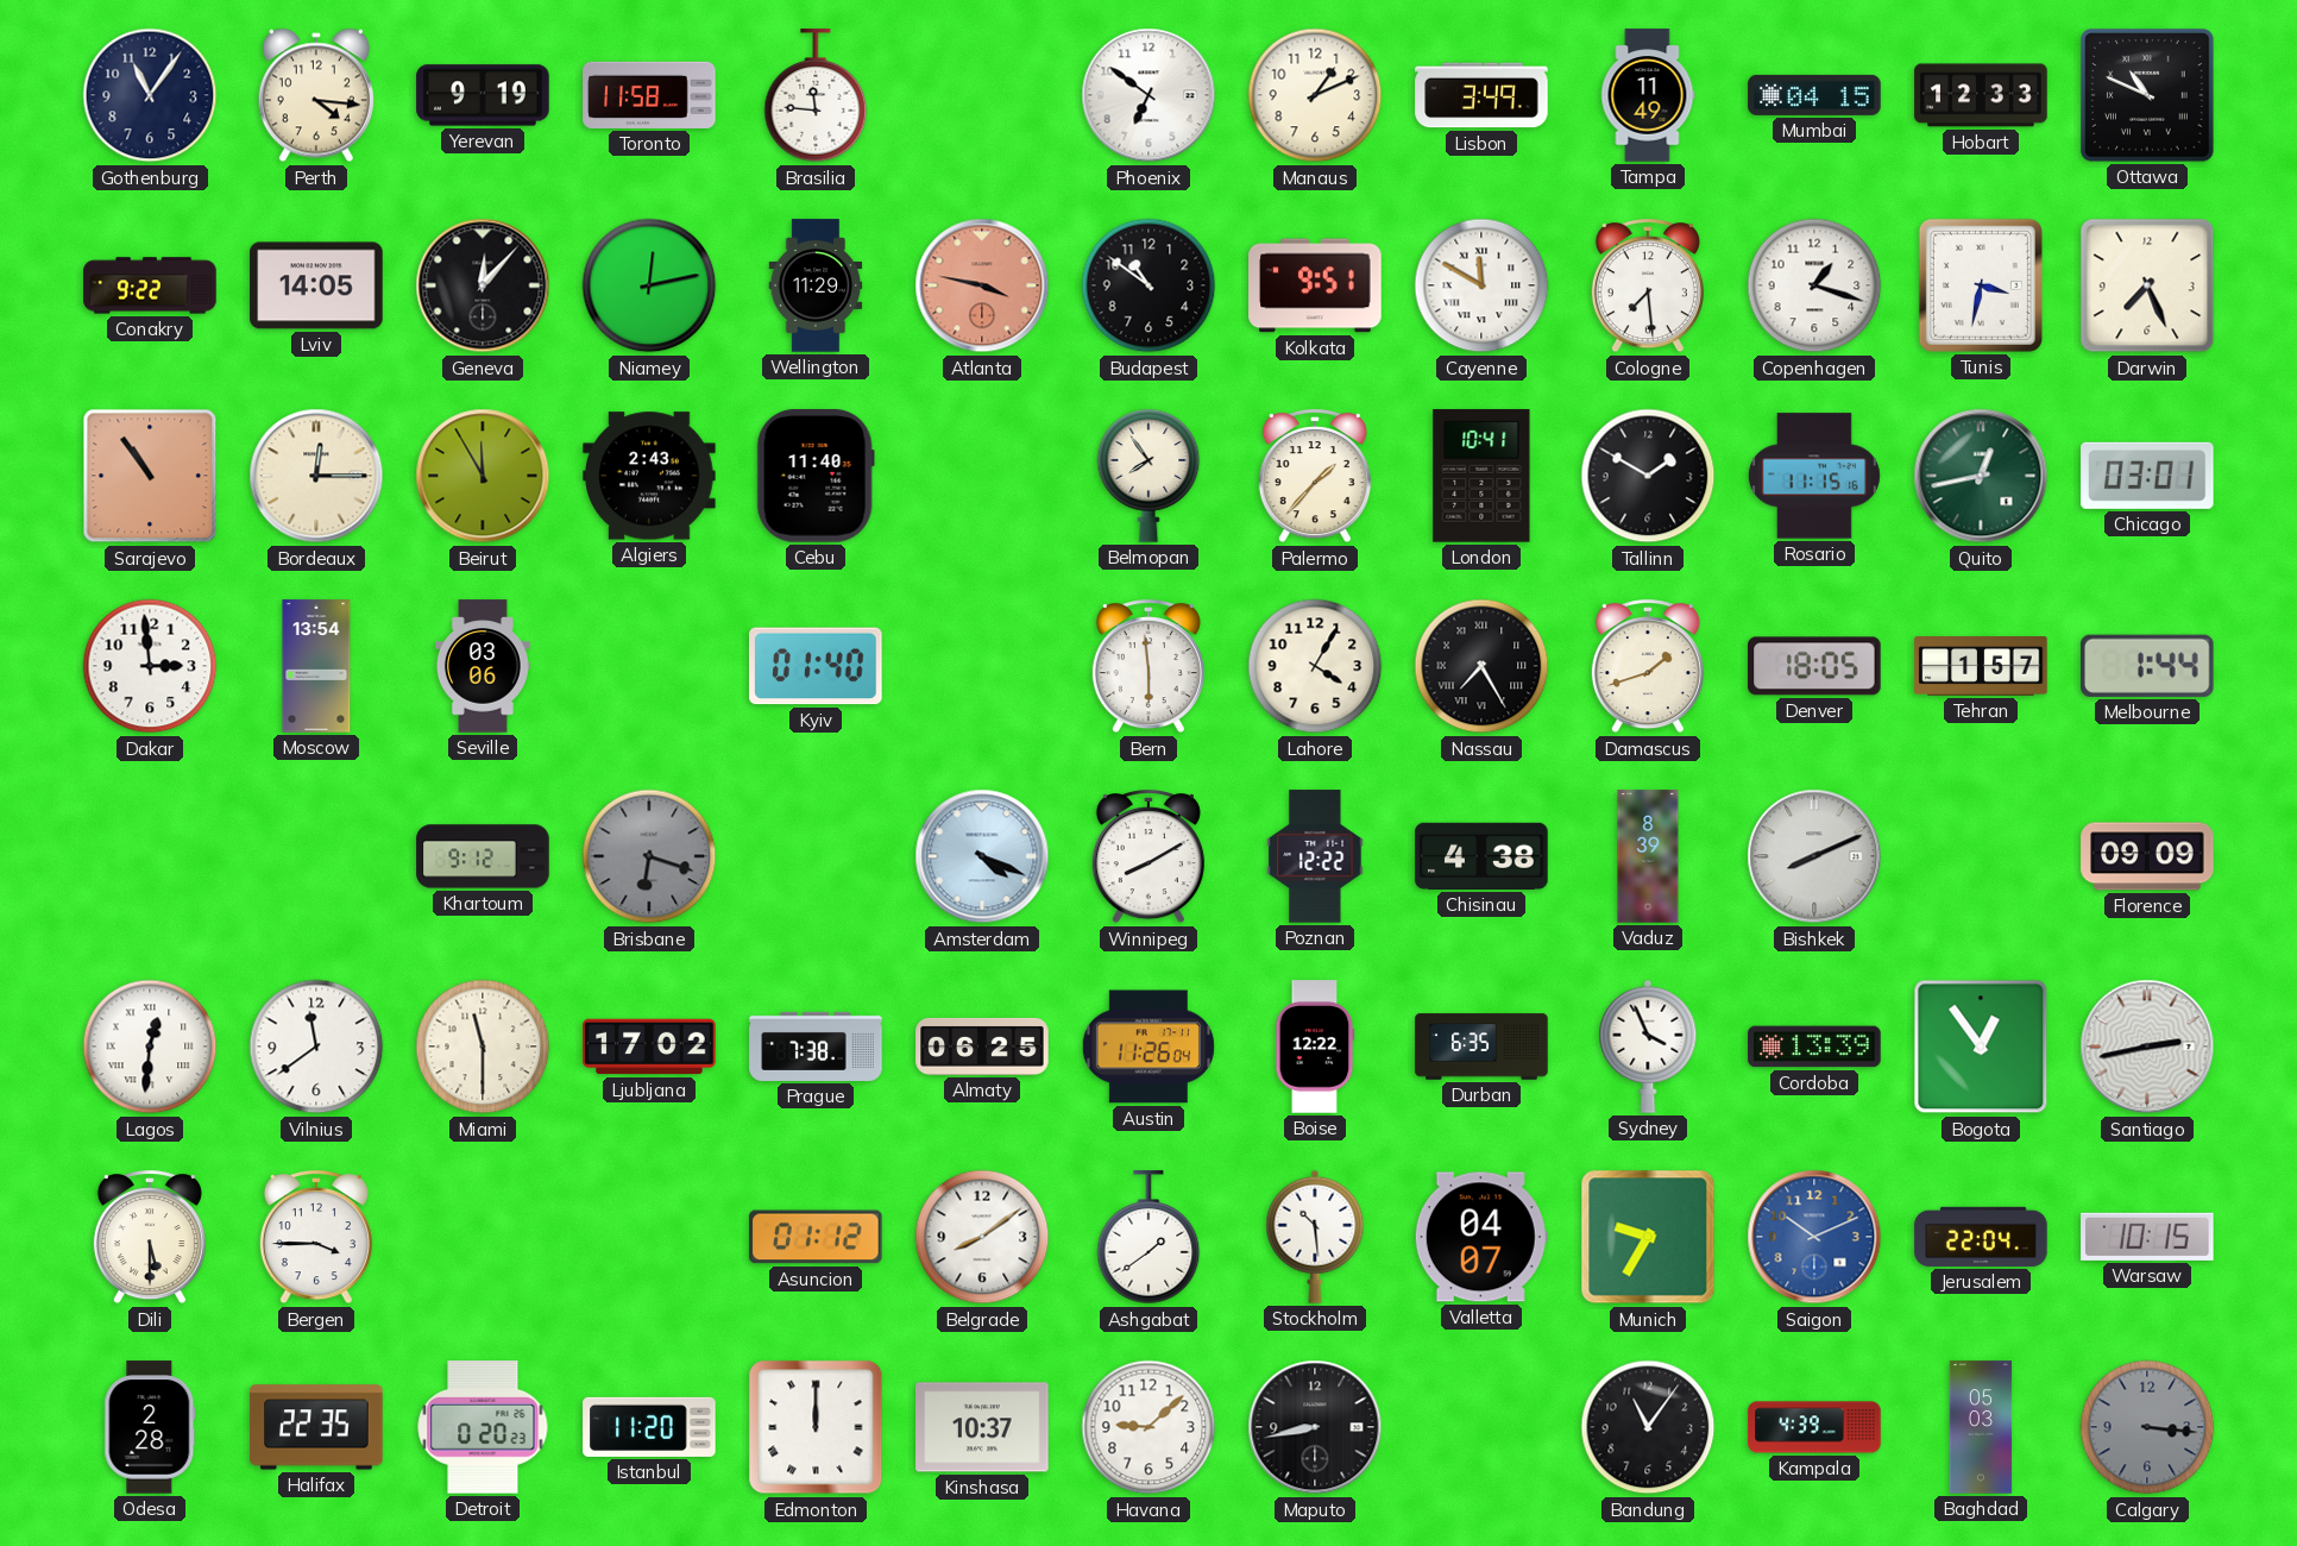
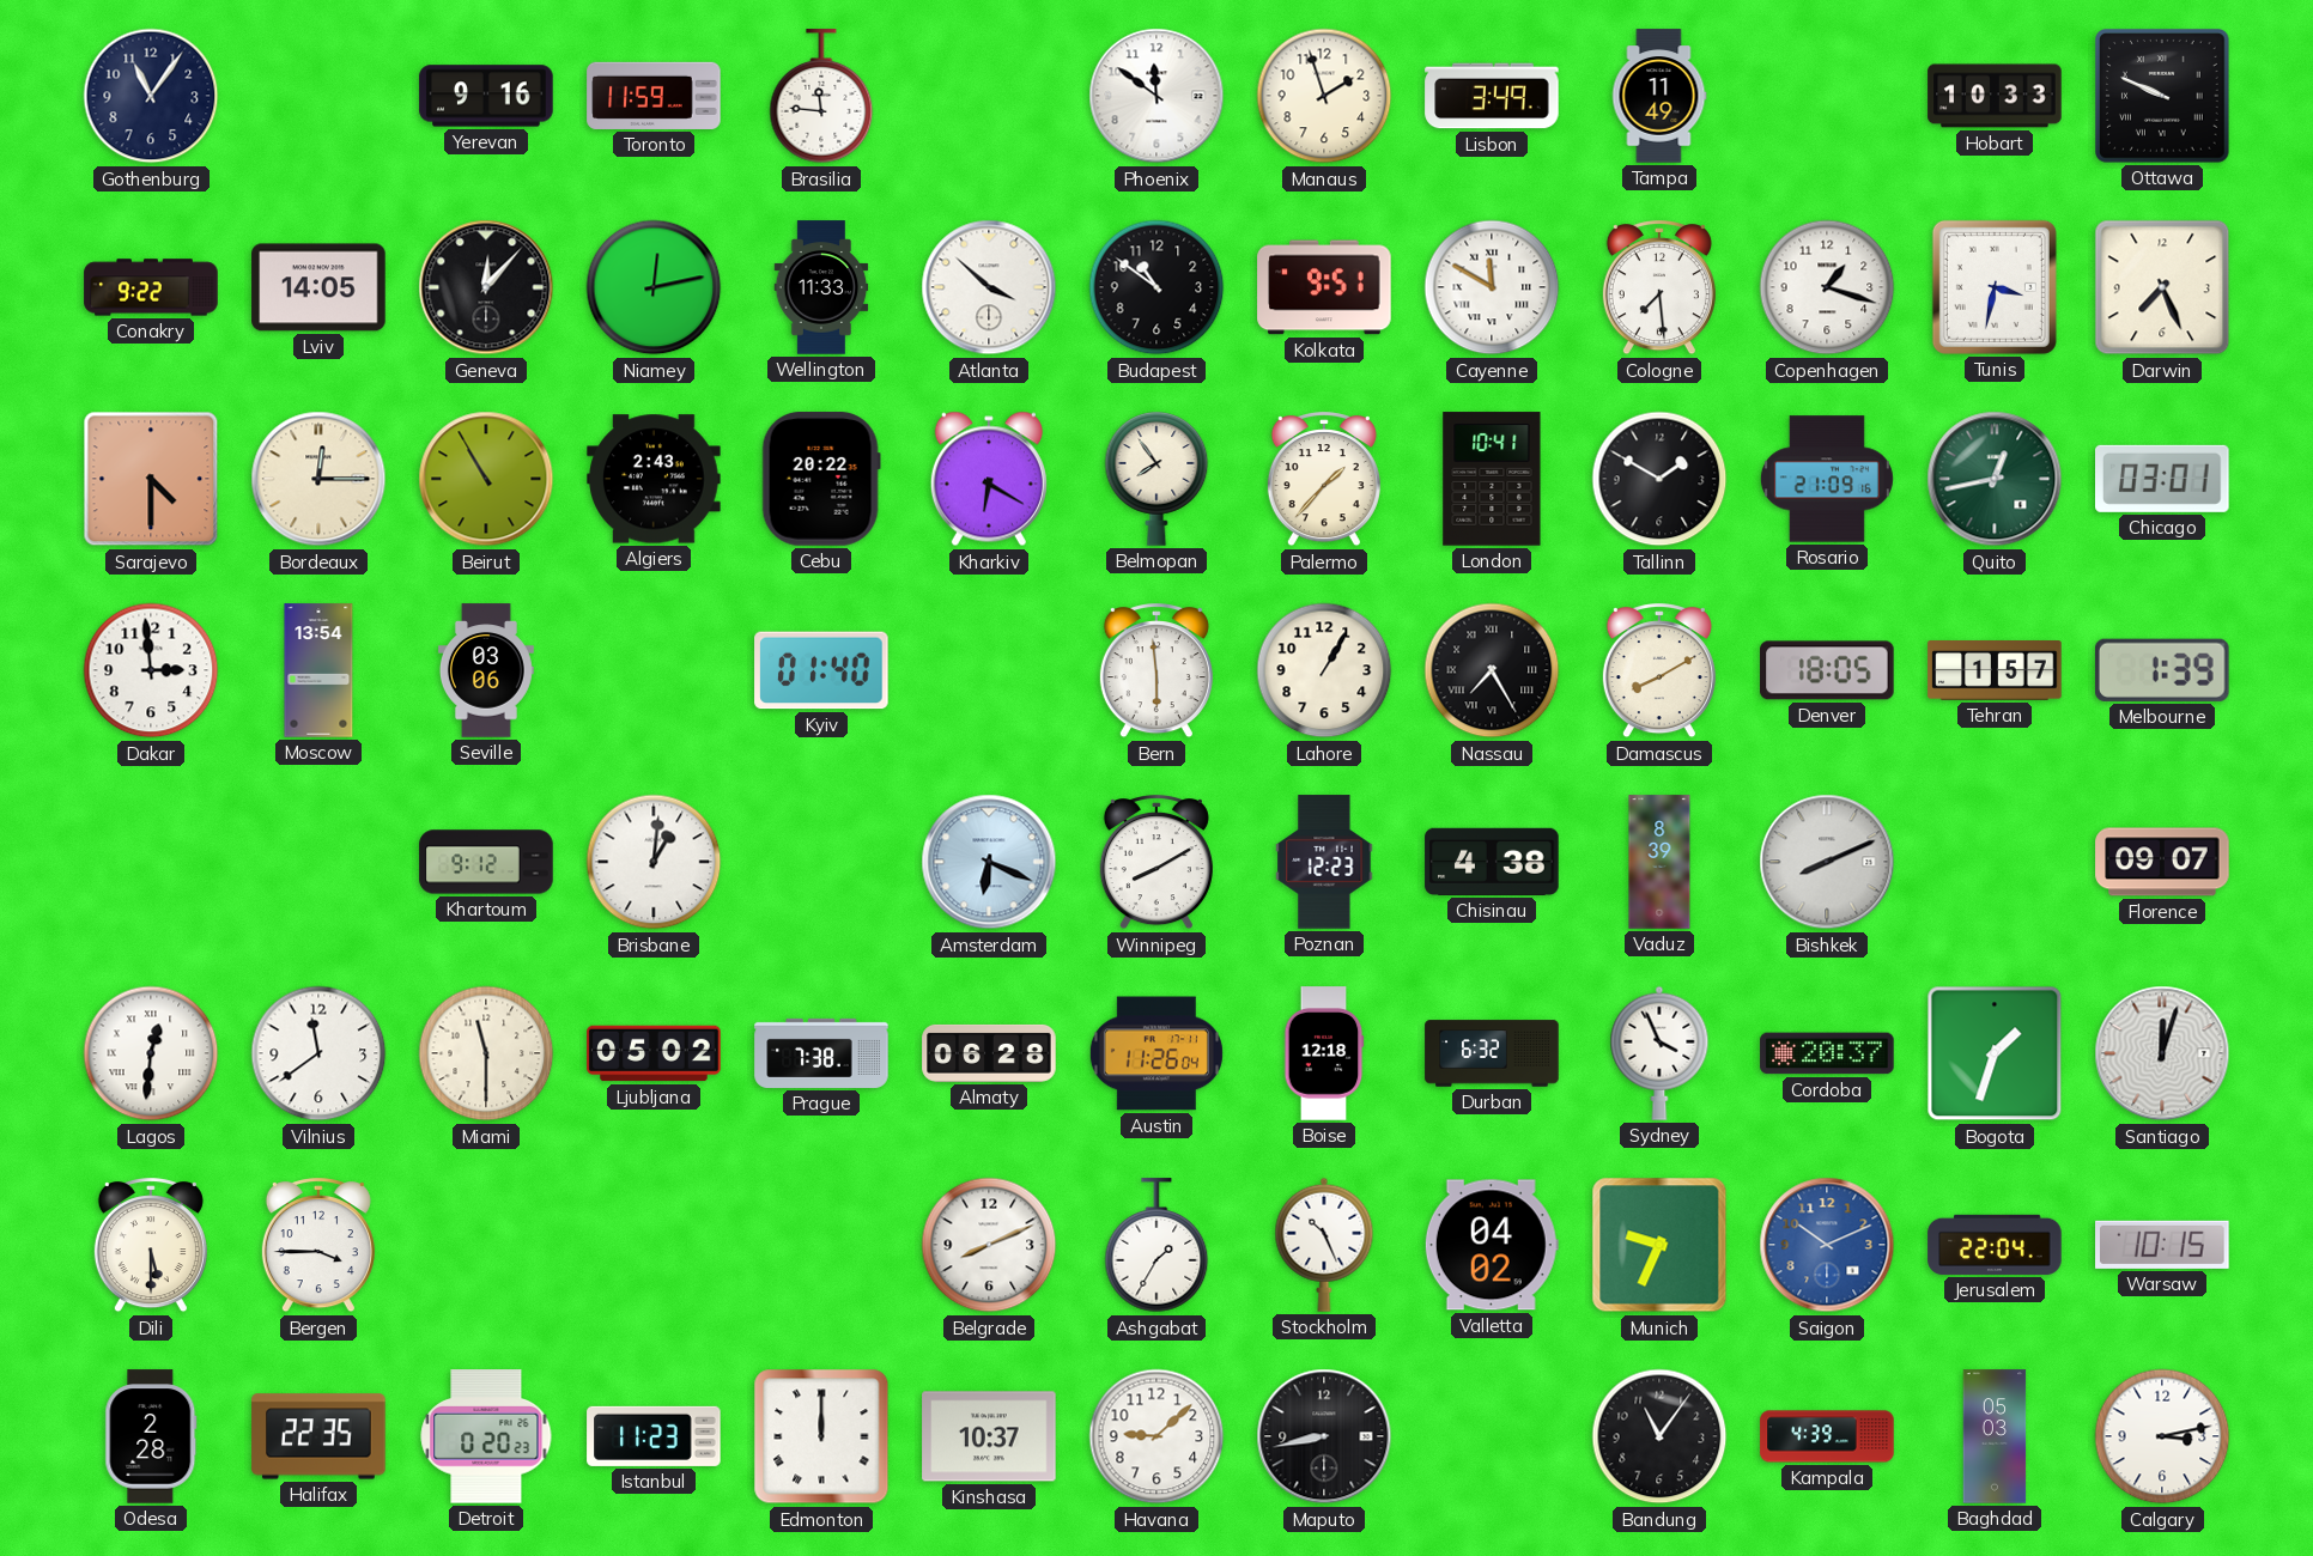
Perth: 4:16 -> none (316, 95)
Yerevan: 9:19 -> 9:16 (486, 96)
Toronto: 11:58 -> 11:59 (654, 96)
Phoenix: 6:51 -> 11:51 (1156, 96)
Manaus: 1:11 -> 1:57 (1324, 96)
Mumbai: 04:15 -> none (1814, 95)
Hobart: 12:33 -> 10:33 (1995, 96)
Ottawa: 10:49 -> 9:49 (2163, 97)
Wellington: 11:29 -> 11:33 (821, 287)
Atlanta: 3:47 -> 3:52 (989, 287)
Atlanta dial: salmon -> white (989, 287)
Sarajevo: 10:54 -> 4:30 (151, 479)
Beirut: 11:55 -> 10:55 (486, 479)
Cebu: 11:40 -> 20:22 (821, 479)
Kharkiv: none -> 6:20 (989, 479)
Rosario: 11:15 -> 21:09 (1827, 479)
Lahore: 4:05 -> 1:05 (1324, 670)
Damascus: 1:42 -> 8:10 (1659, 671)
Melbourne: 1:44 -> 1:39 (2162, 670)
Brisbane: 6:18 -> 1:01 (654, 862)
Brisbane dial: grey -> white (654, 862)
Amsterdam: 4:19 -> 6:19 (989, 862)
Poznan: 12:22 -> 12:23 (1324, 862)
Florence: 09:09 -> 09:07 (2162, 862)
Ljubljana: 17:02 -> 05:02 (654, 1053)
Almaty: 06:25 -> 06:28 (989, 1053)
Boise: 12:22 -> 12:18 (1324, 1053)
Durban: 6:35 -> 6:32 (1492, 1053)
Cordoba: 13:39 -> 20:37 (1827, 1053)
Bogota: 12:54 -> 1:33 (1995, 1053)
Santiago: 2:43 -> 12:03 (2162, 1053)
Asuncion: 01:12 -> none (816, 1237)
Belgrade: 8:09 -> 8:11 (989, 1245)
Ashgabat: 1:39 -> 1:35 (1156, 1246)
Stockholm: 10:29 -> 10:26 (1324, 1245)
Valletta: 04:07 -> 04:02 (1492, 1245)
Munich: 9:35 -> 9:34 (1659, 1245)
Istanbul: 11:20 -> 11:23 (654, 1436)
Calgary: 3:16 -> 3:13 (2162, 1436)
Calgary dial: grey -> white (2162, 1436)
